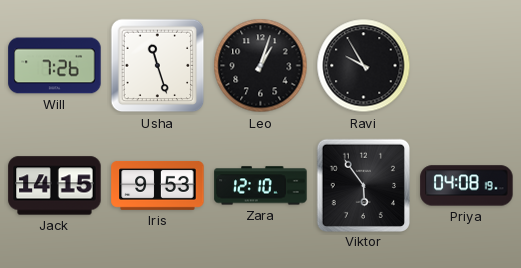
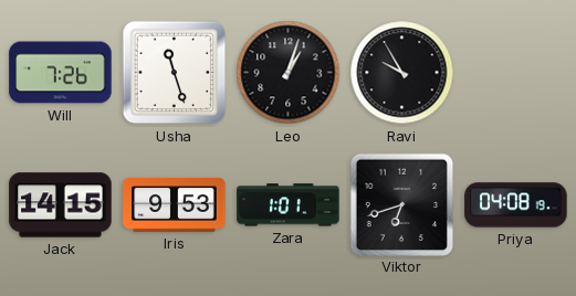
Zara: 12:10 -> 1:01 (289, 205)
Viktor: 5:54 -> 6:42 (401, 204)
